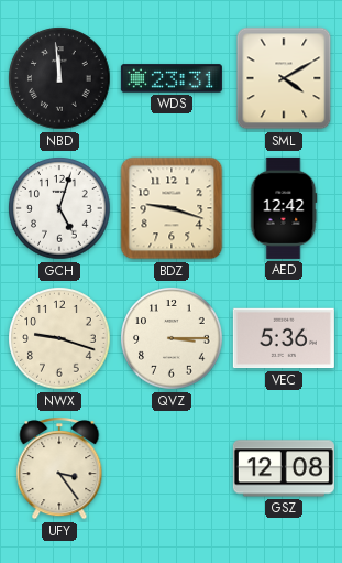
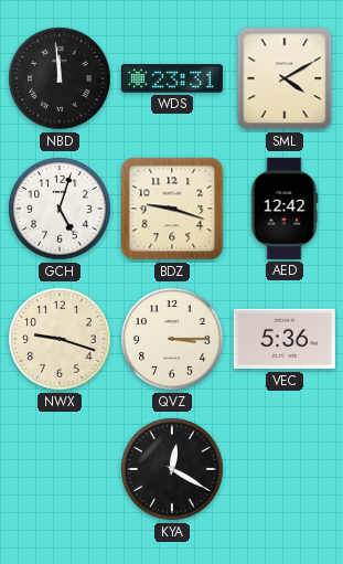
UFY: 3:24 -> none (59, 468)
KYA: none -> 12:20 (172, 469)
GSZ: 12:08 -> none (284, 468)
